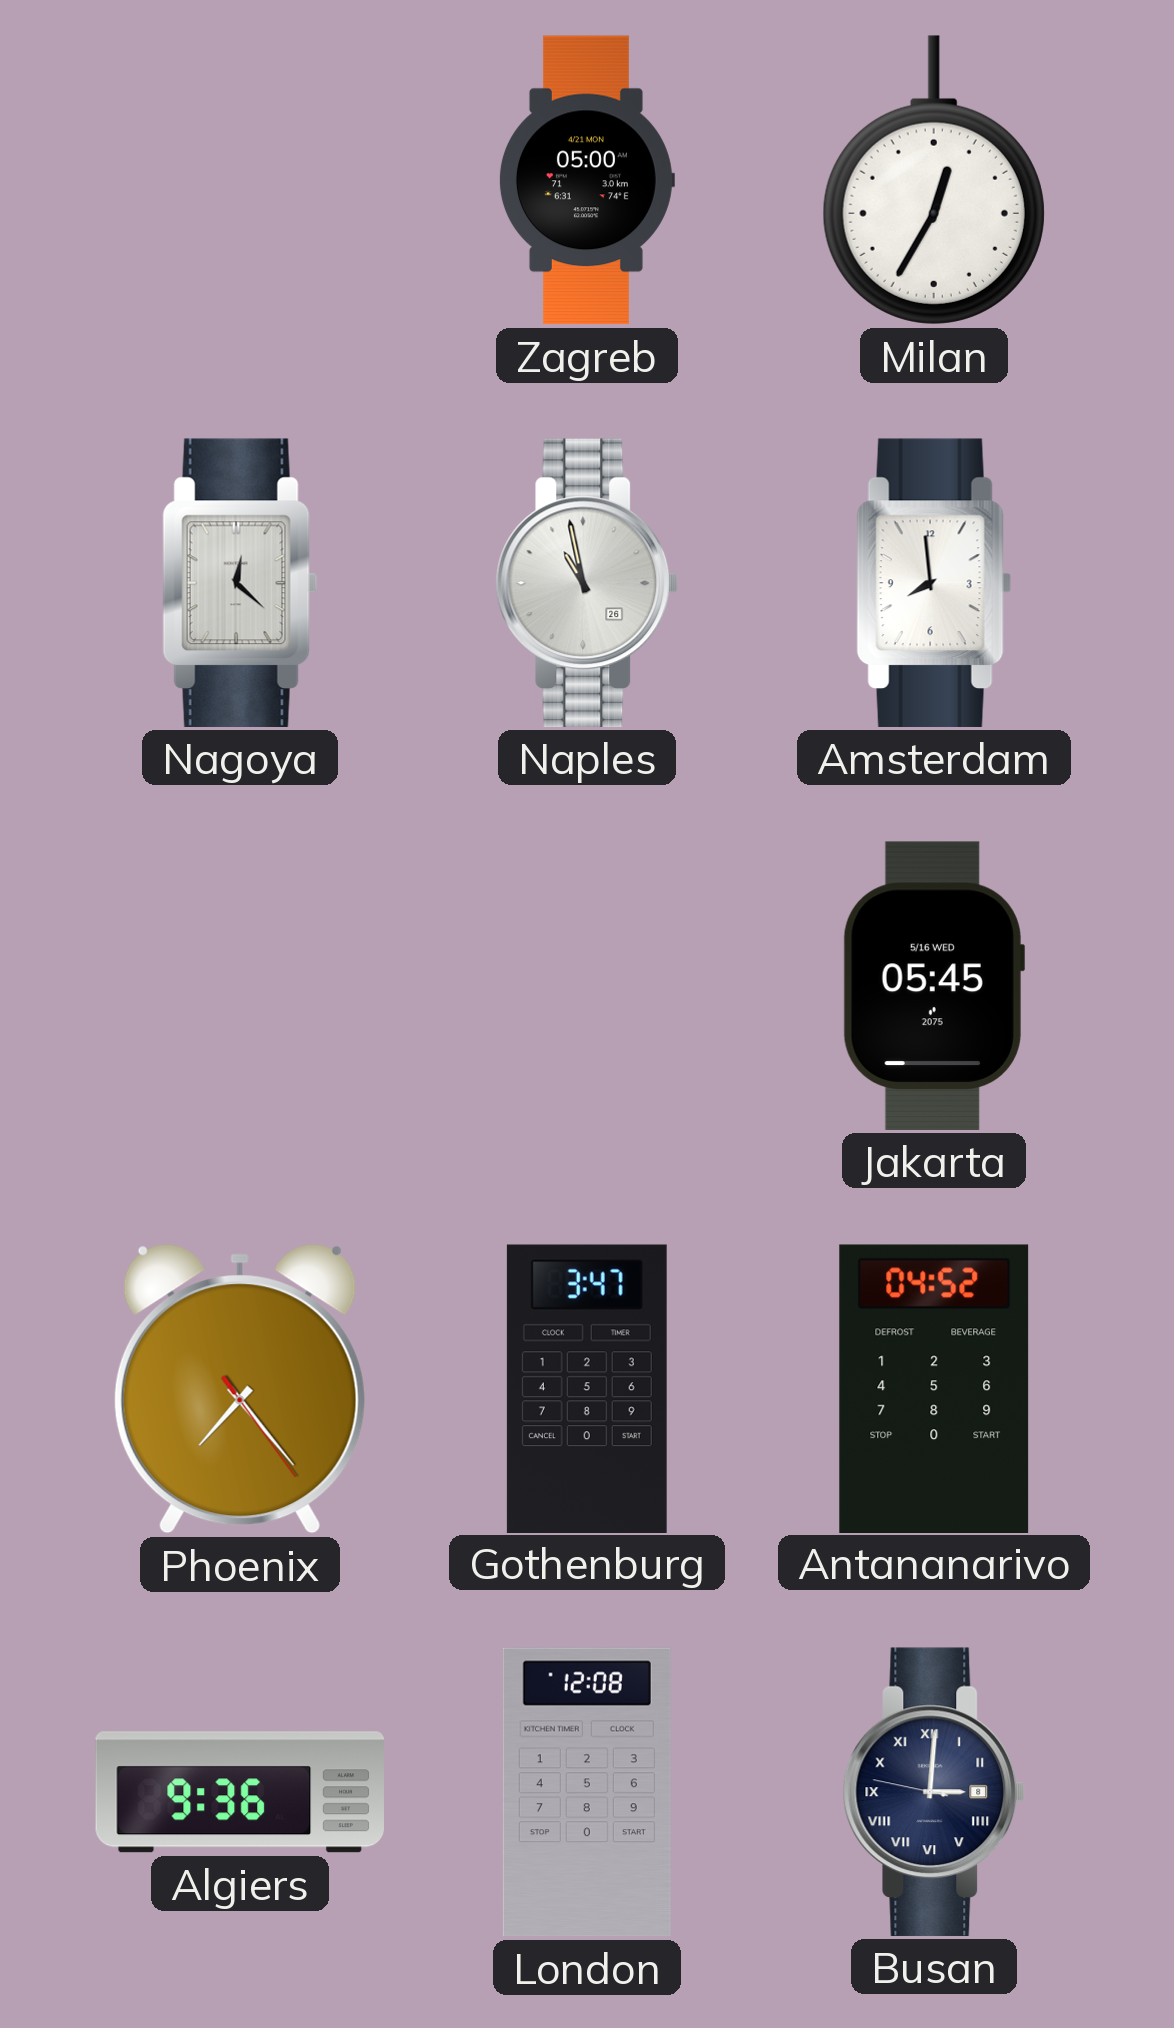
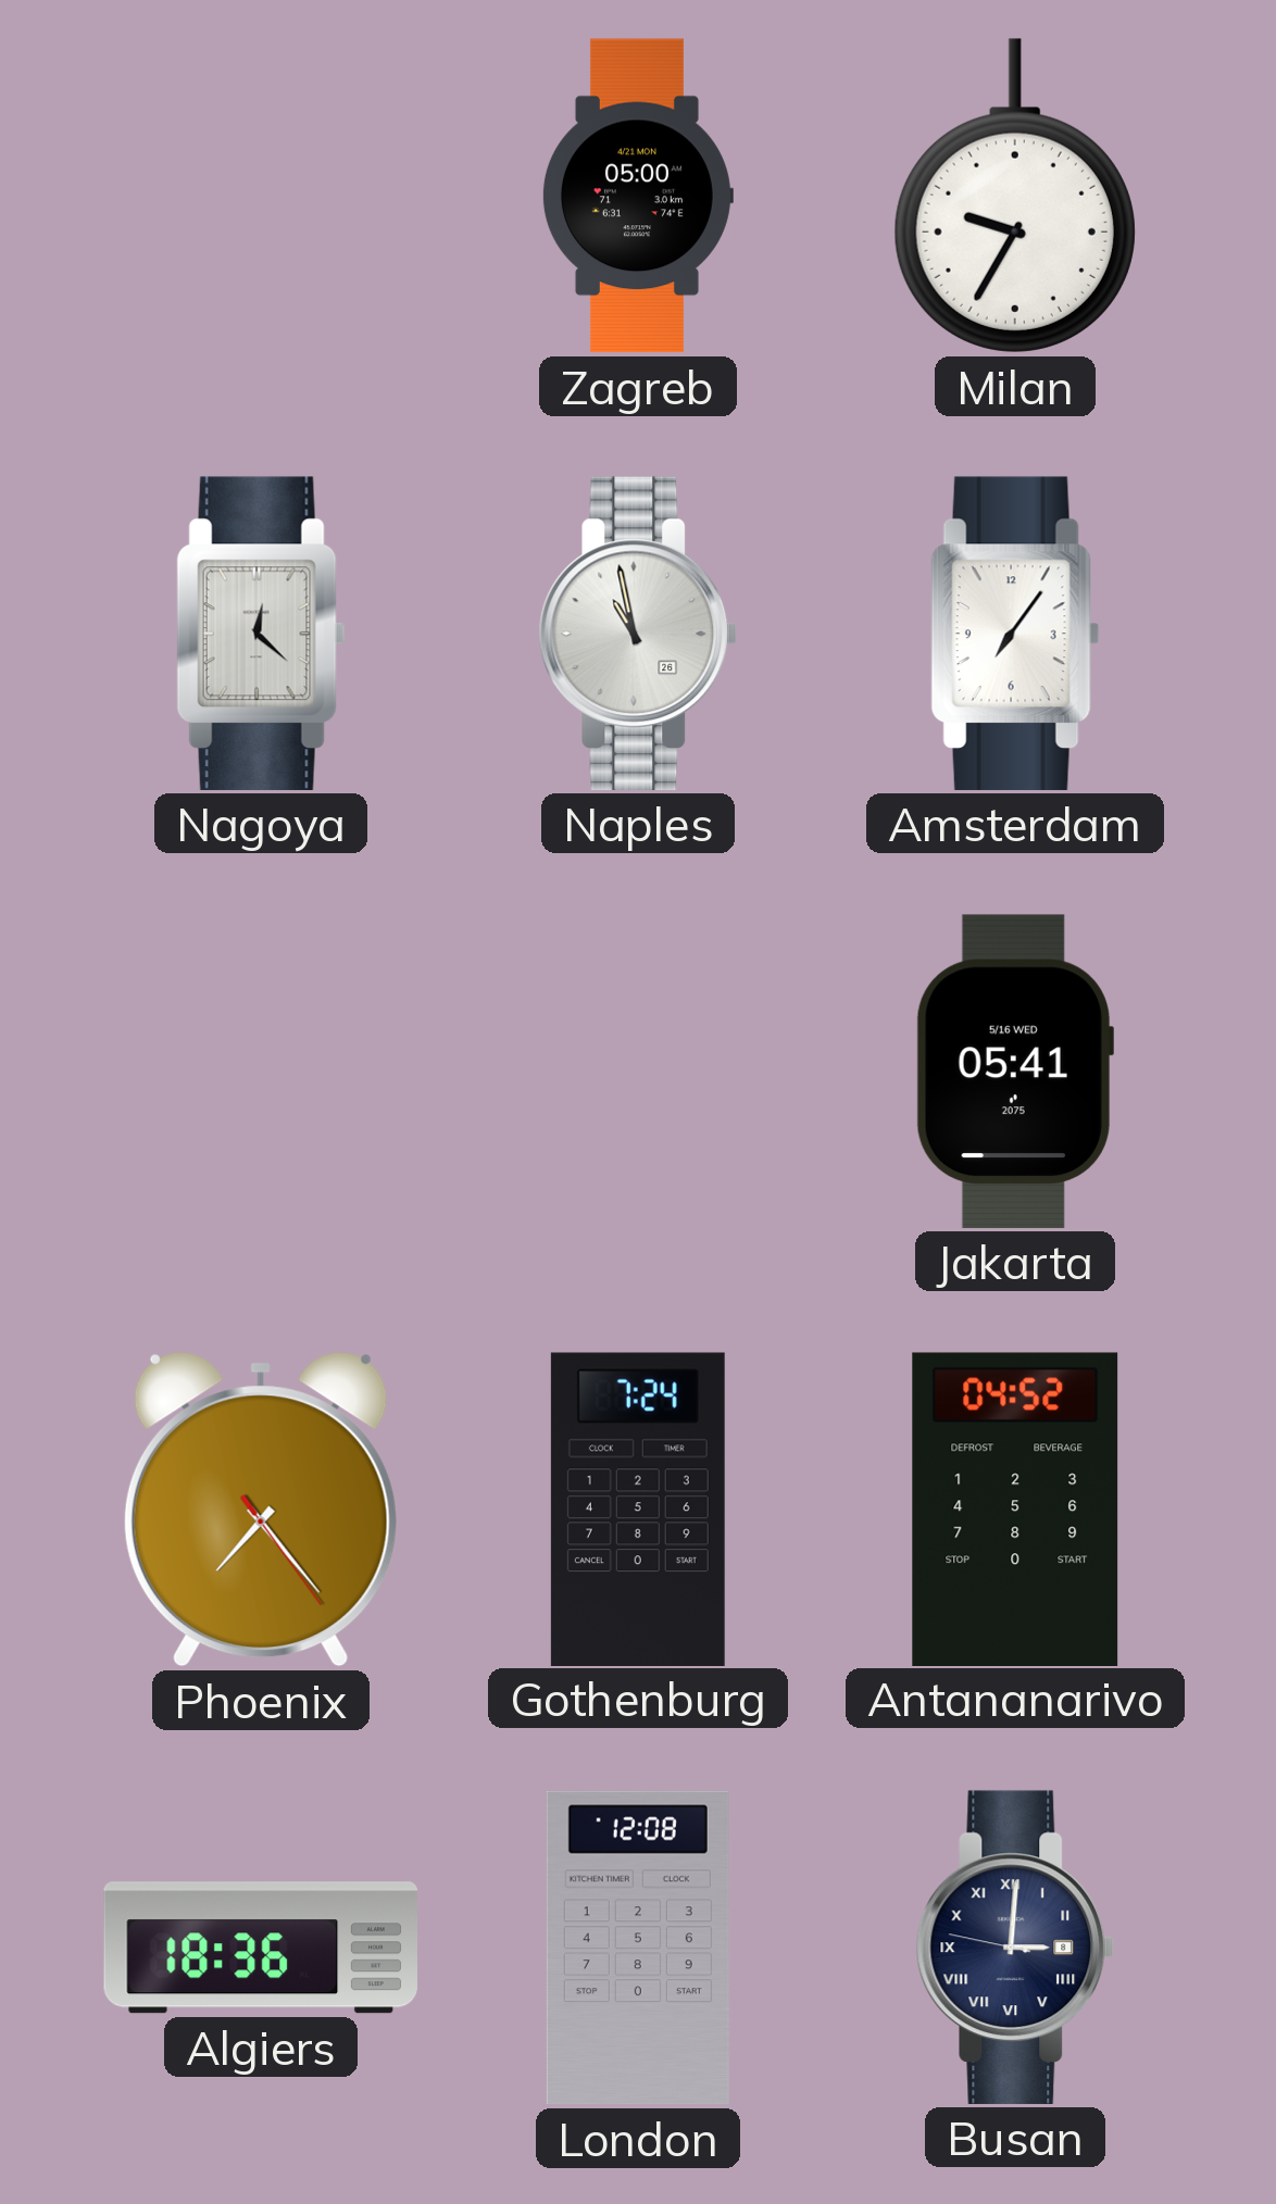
Milan: 12:35 -> 9:35 (1015, 196)
Amsterdam: 7:59 -> 7:06 (1015, 634)
Jakarta: 05:45 -> 05:41 (1014, 1072)
Gothenburg: 3:47 -> 7:24 (638, 1508)
Algiers: 9:36 -> 18:36 (261, 1948)
